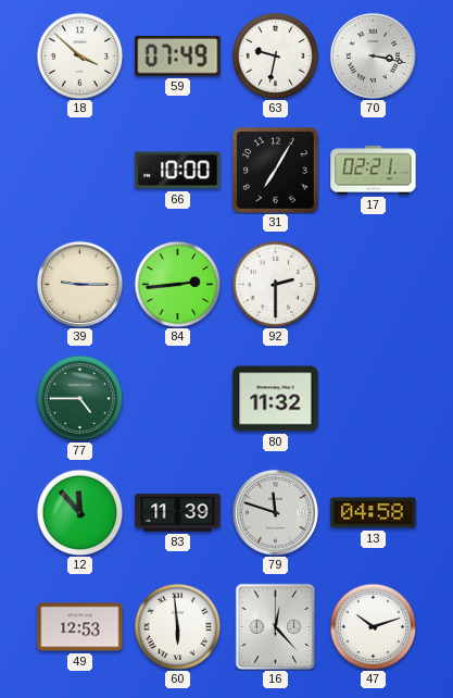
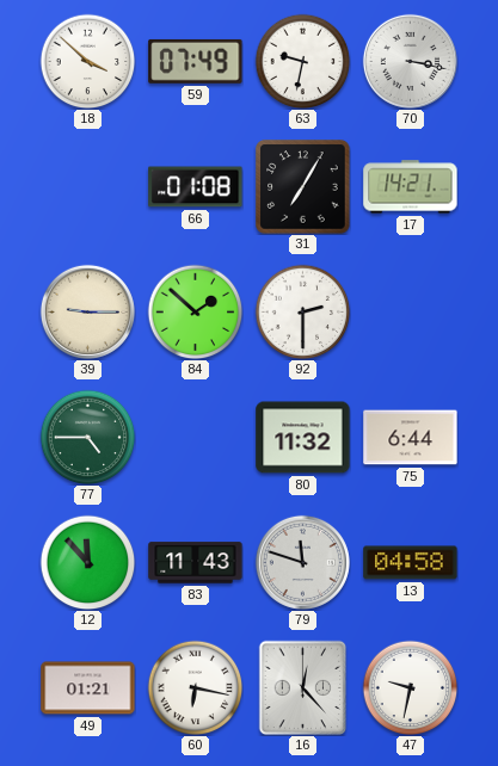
66: 10:00 -> 01:08 (196, 187)
17: 02:21 -> 14:21 (411, 187)
84: 2:44 -> 1:52 (195, 311)
75: none -> 6:44 (411, 438)
83: 11:39 -> 11:43 (196, 563)
49: 12:53 -> 01:21 (88, 688)
60: 5:59 -> 6:17 (195, 687)
47: 10:12 -> 9:32 (410, 687)
